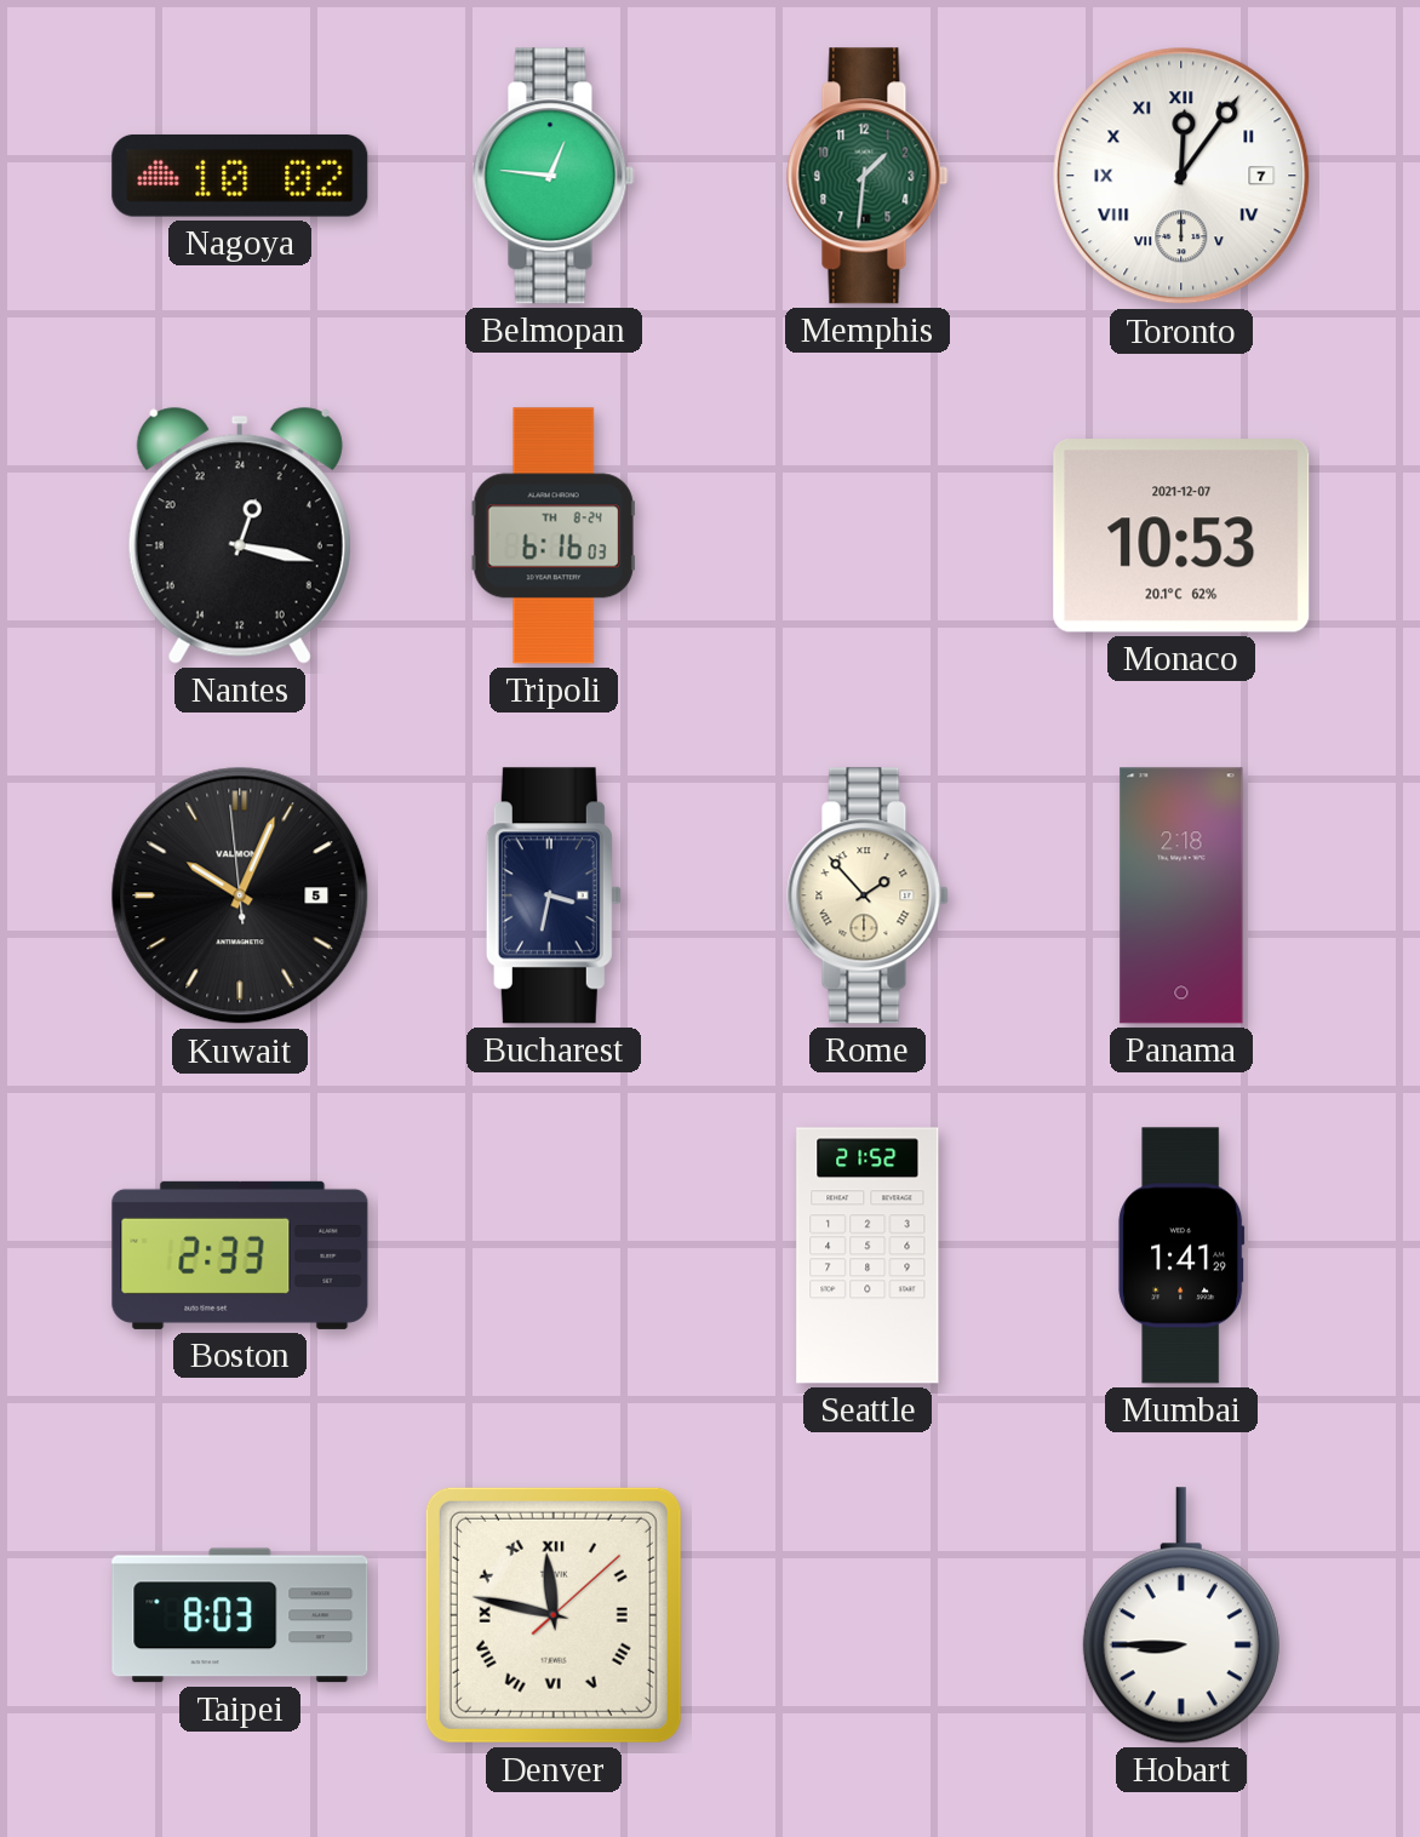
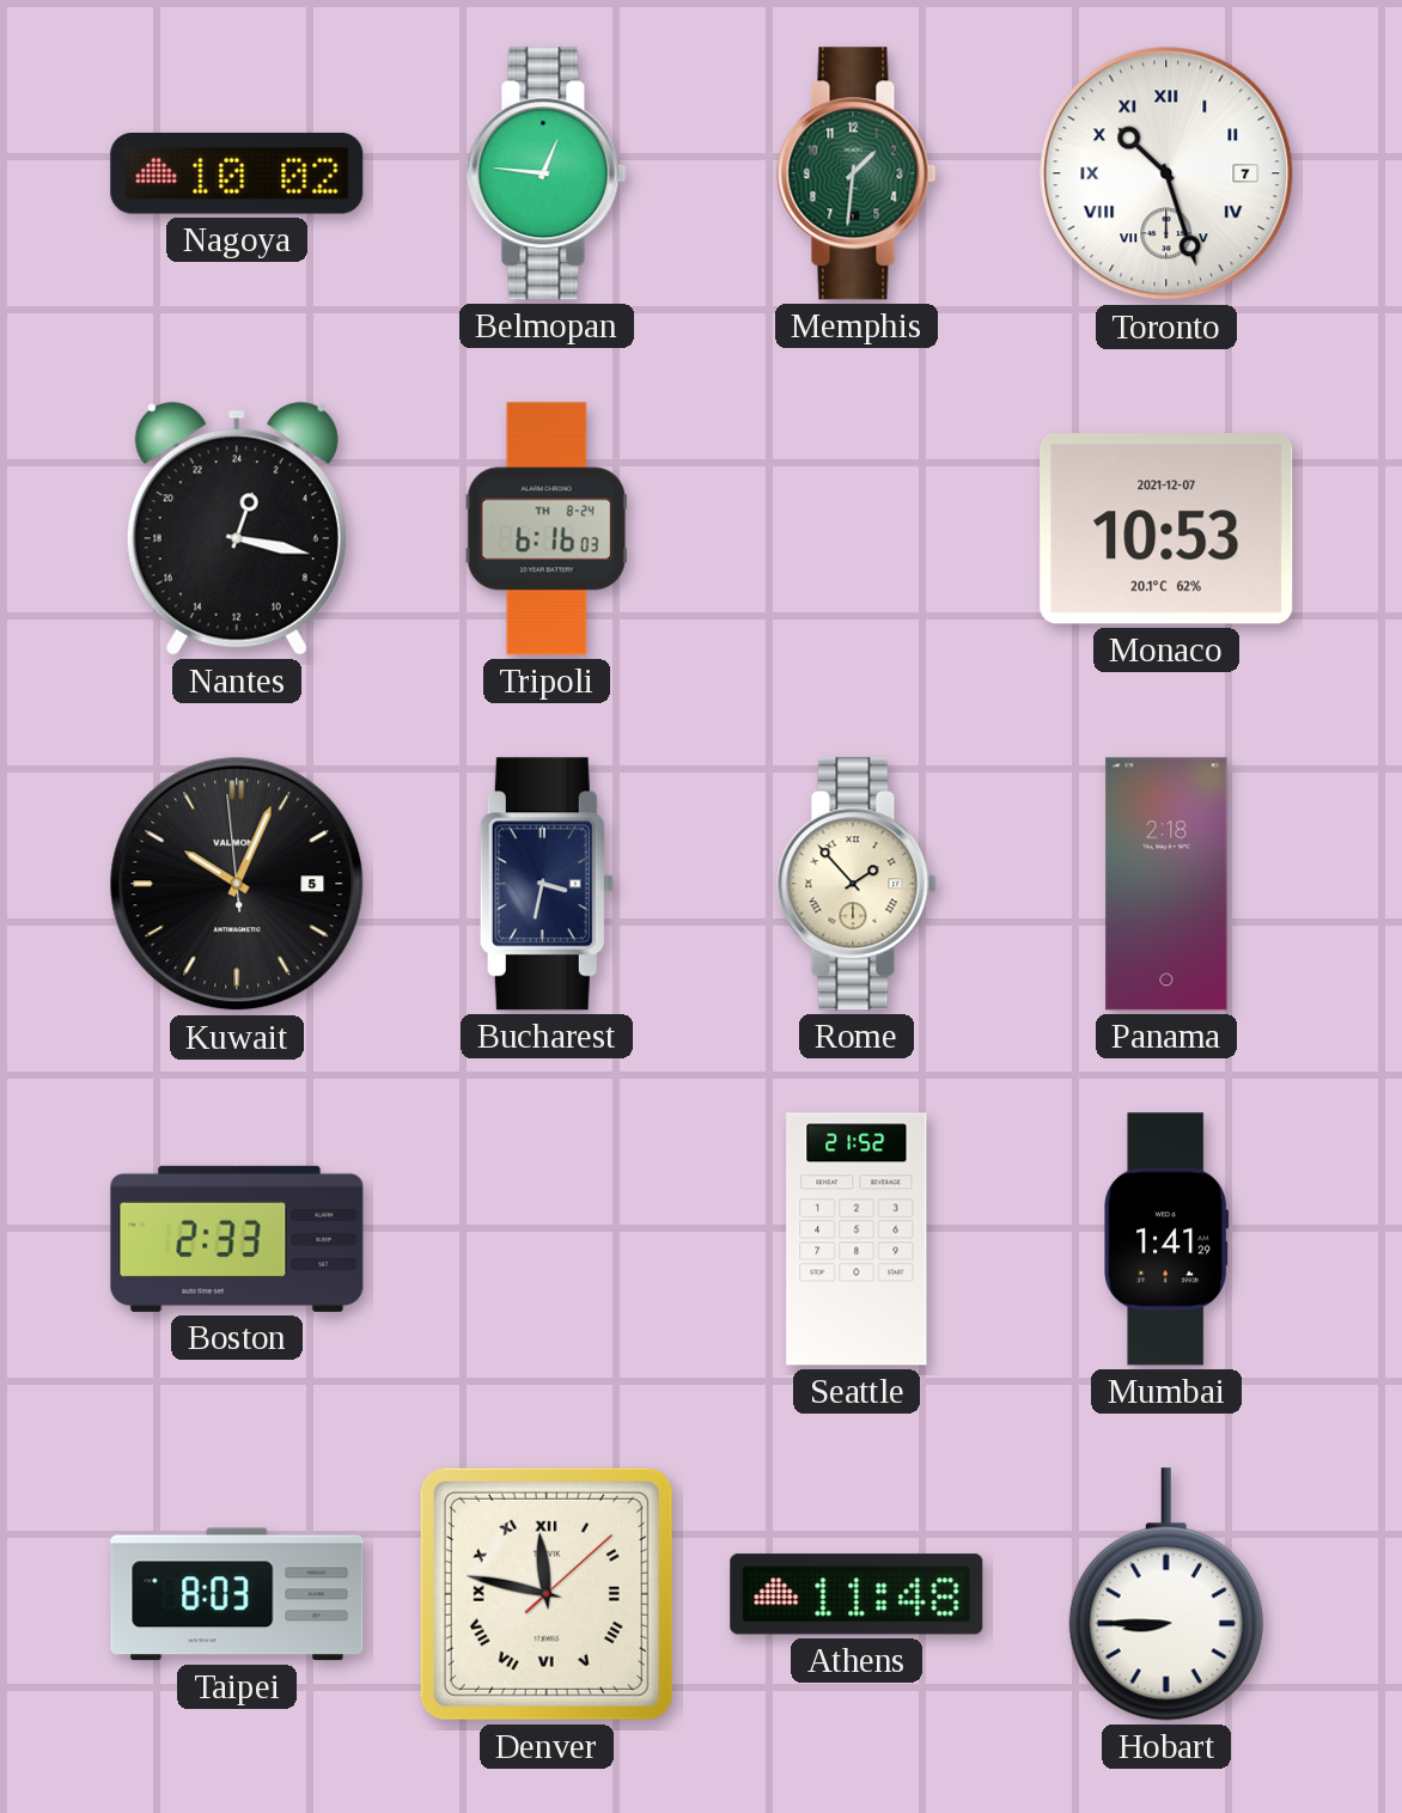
Toronto: 12:06 -> 10:27 (1166, 173)
Athens: none -> 11:48 (857, 1594)
